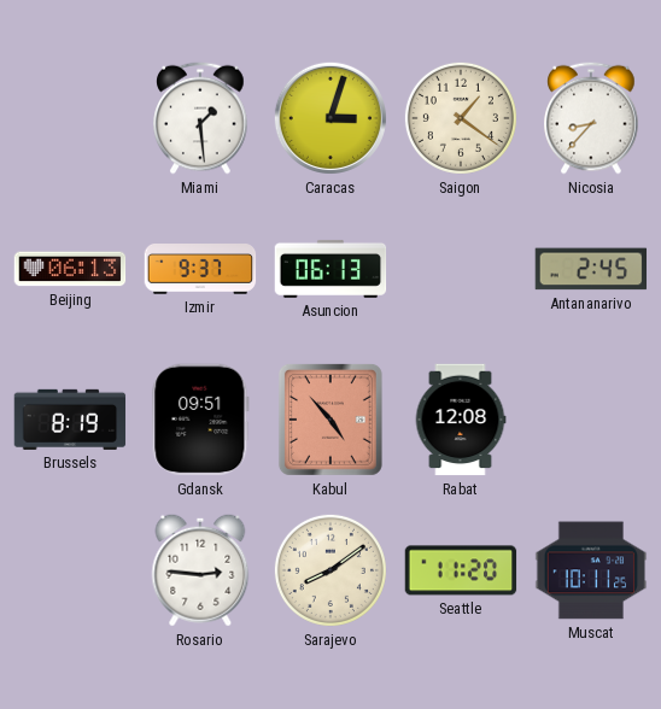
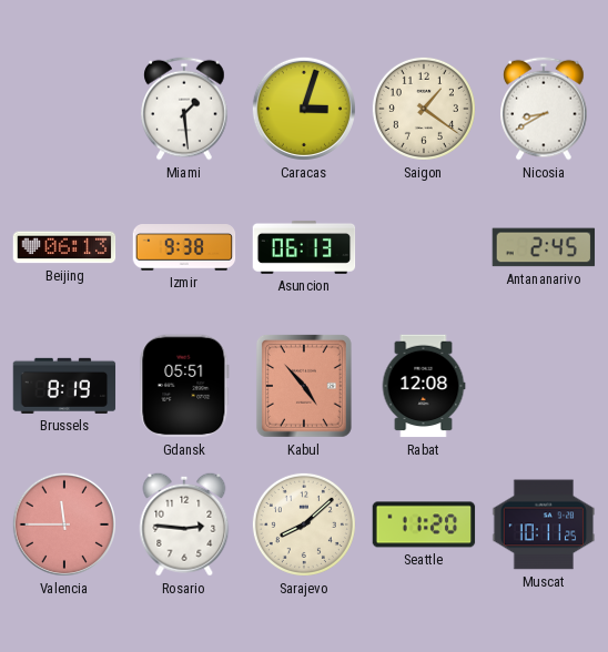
Nicosia: 8:37 -> 8:40 (544, 109)
Izmir: 9:37 -> 9:38 (184, 247)
Gdansk: 09:51 -> 05:51 (184, 386)
Valencia: none -> 11:45 (64, 524)
Sarajevo: 8:09 -> 8:08 (304, 524)
